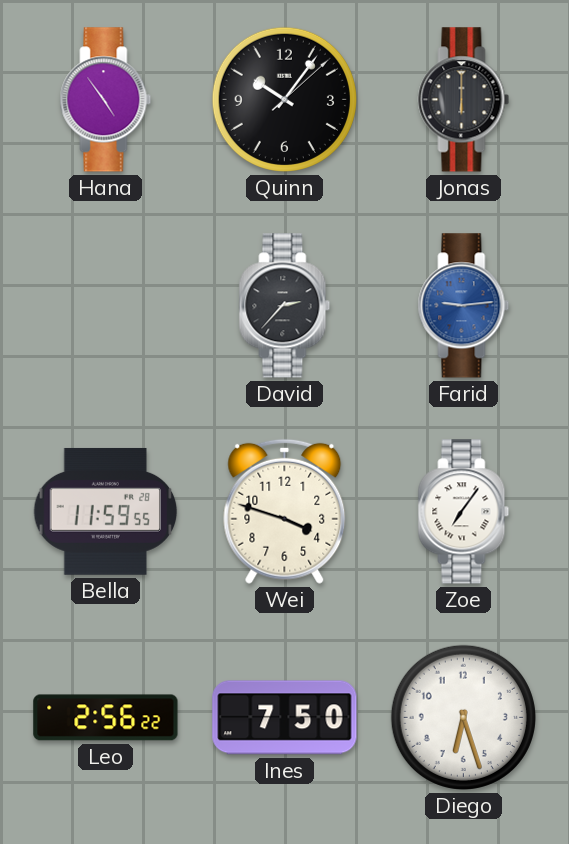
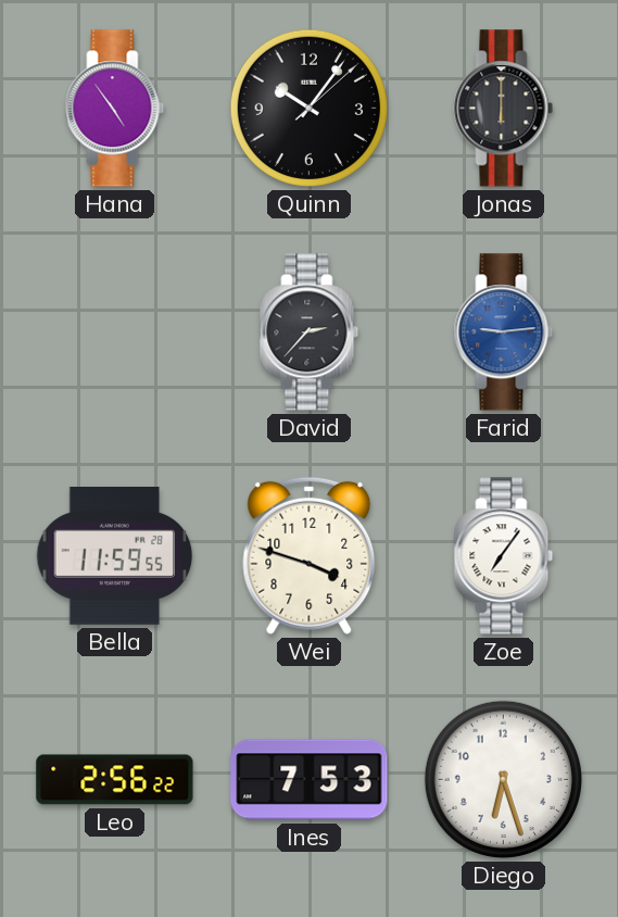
Ines: 7:50 -> 7:53 (310, 780)
